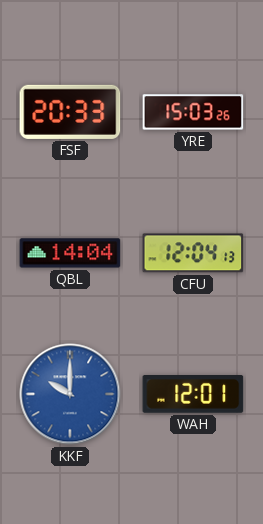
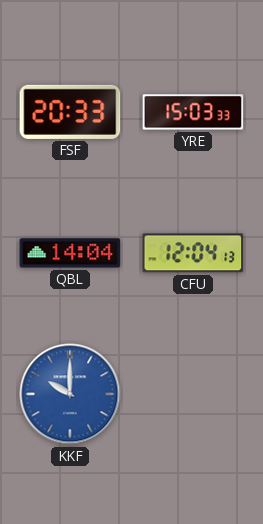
YRE: 15:03:26 -> 15:03:33 (193, 112)
WAH: 12:01 -> none (193, 395)
